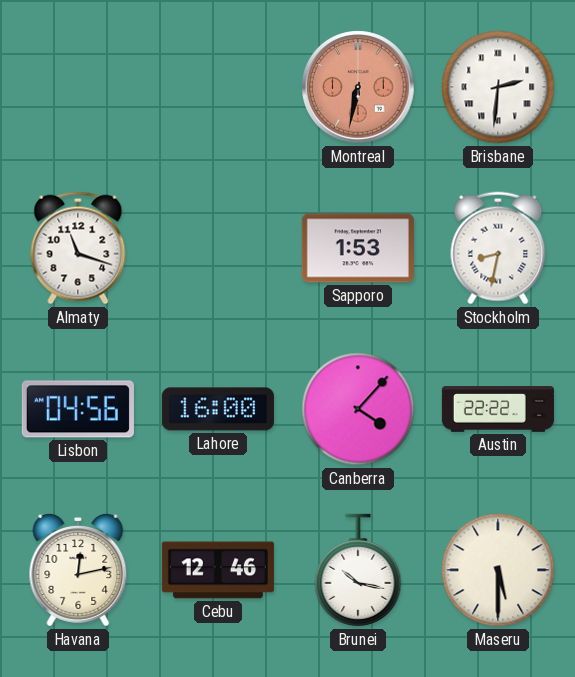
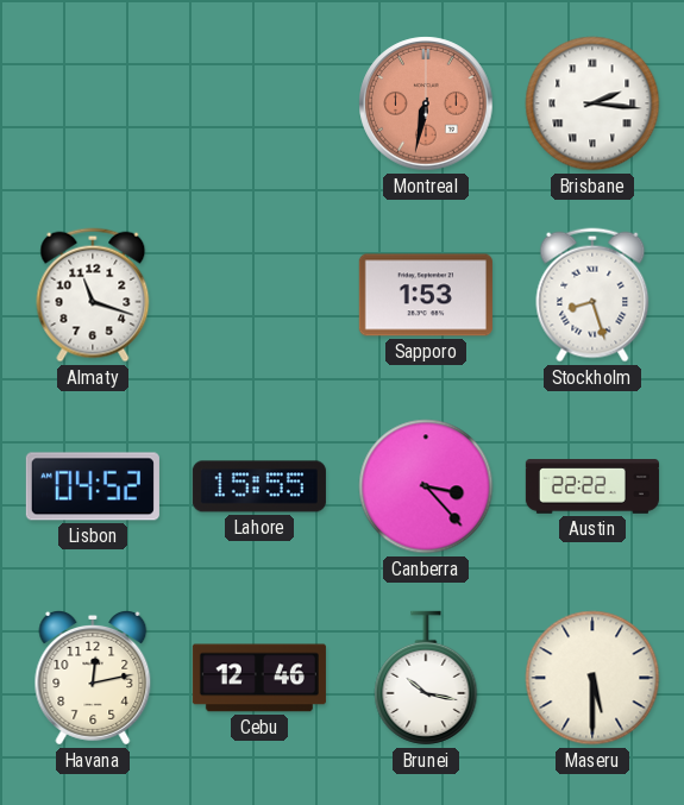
Brisbane: 2:31 -> 2:16 (592, 103)
Stockholm: 8:32 -> 8:27 (592, 295)
Lisbon: 04:56 -> 04:52 (93, 486)
Lahore: 16:00 -> 15:55 (259, 486)
Canberra: 4:07 -> 3:23 (426, 486)
